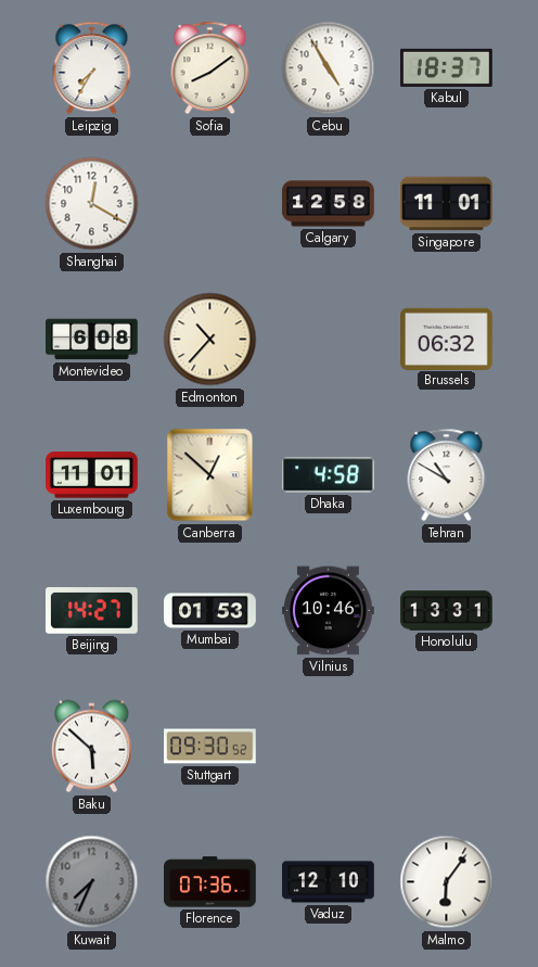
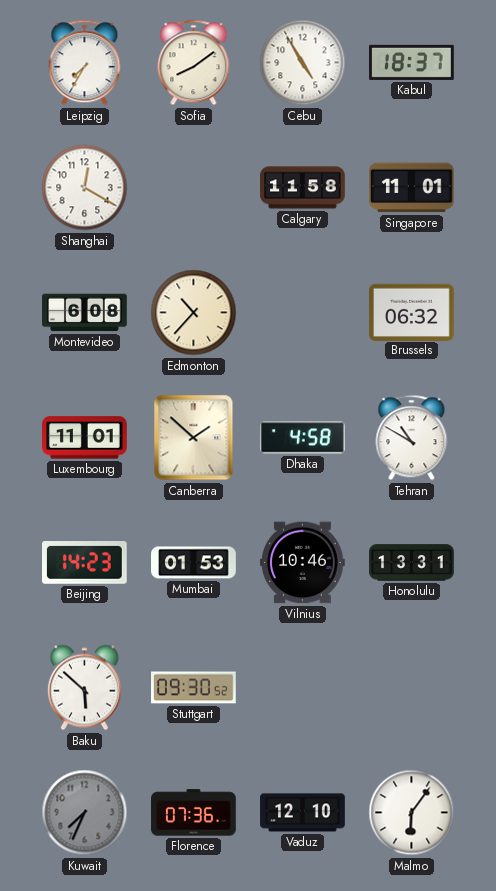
Calgary: 12:58 -> 11:58 (303, 188)
Canberra: 12:52 -> 1:52 (194, 438)
Beijing: 14:27 -> 14:23 (85, 563)
